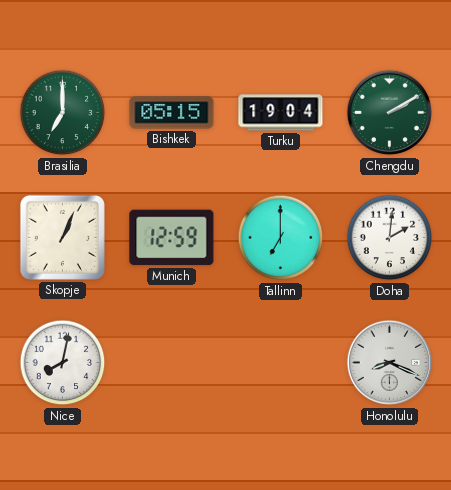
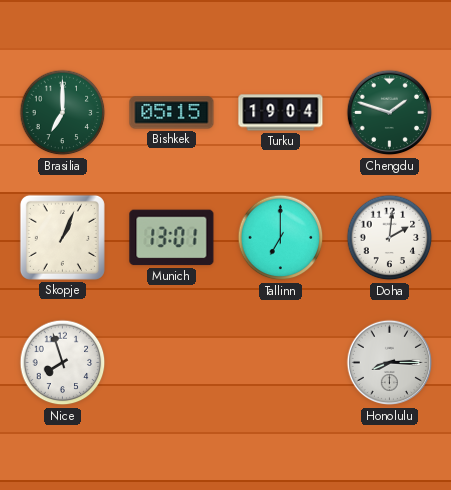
Chengdu: 2:10 -> 1:48 (390, 113)
Munich: 12:59 -> 13:01 (172, 238)
Nice: 8:02 -> 7:57 (63, 363)
Honolulu: 8:19 -> 8:15 (390, 363)
